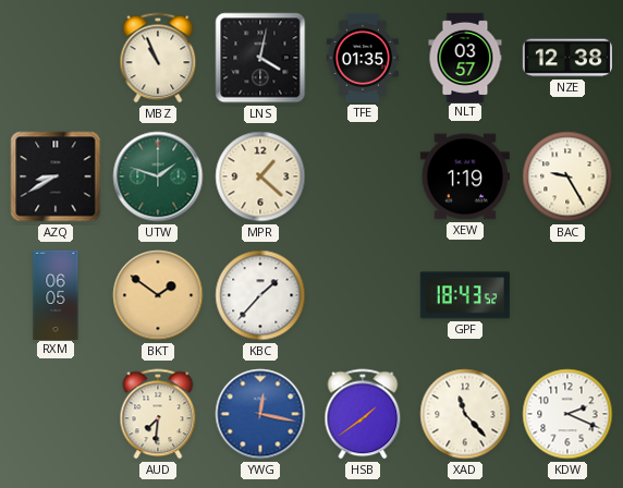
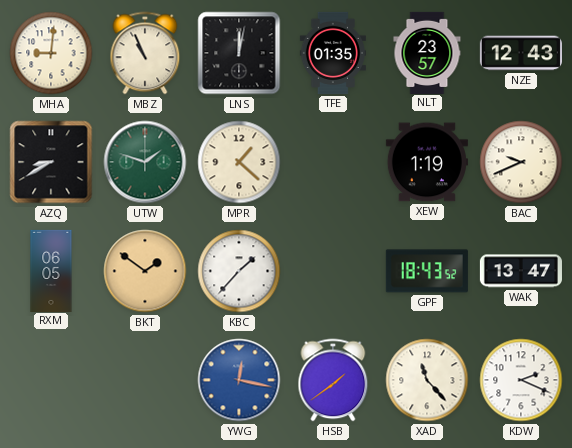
MHA: none -> 9:01 (51, 53)
LNS: 4:02 -> 12:02 (239, 53)
NLT: 03:57 -> 23:57 (427, 52)
NZE: 12:38 -> 12:43 (521, 53)
BAC: 9:25 -> 9:41 (521, 162)
WAK: none -> 13:47 (521, 271)
AUD: 7:31 -> none (158, 414)
